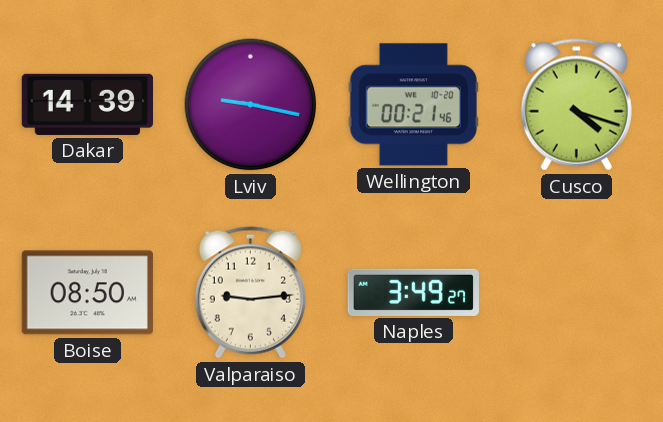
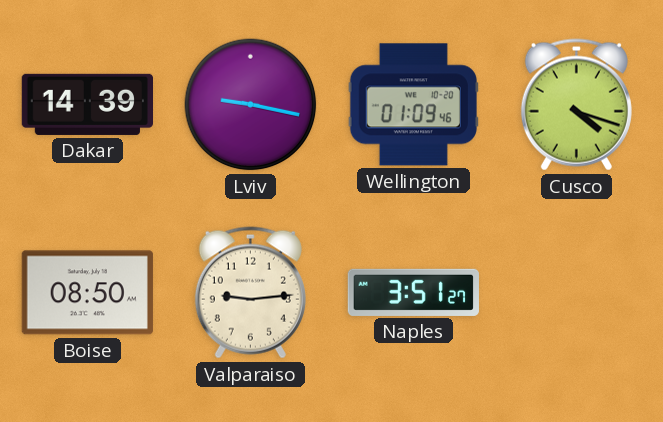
Wellington: 00:21 -> 01:09 (413, 105)
Naples: 3:49 -> 3:51 (413, 292)
